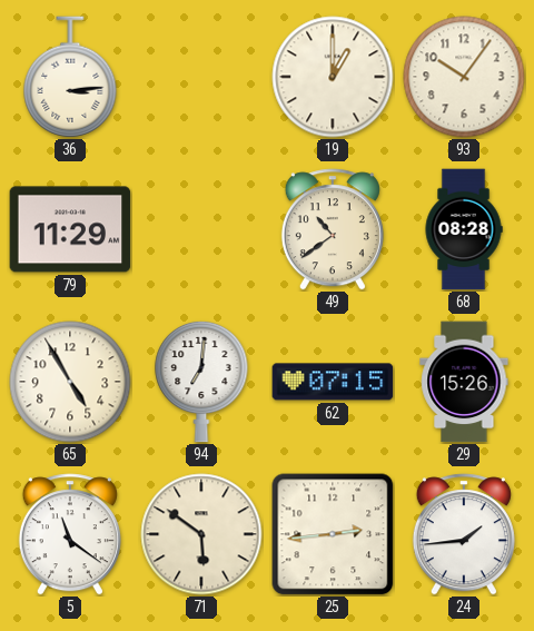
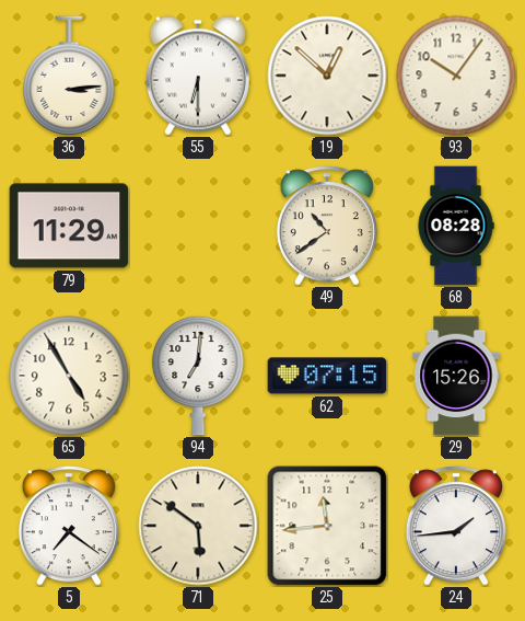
55: none -> 6:30 (198, 76)
19: 1:00 -> 12:52 (327, 76)
5: 11:21 -> 7:21 (69, 526)
25: 2:44 -> 11:44 (327, 526)
